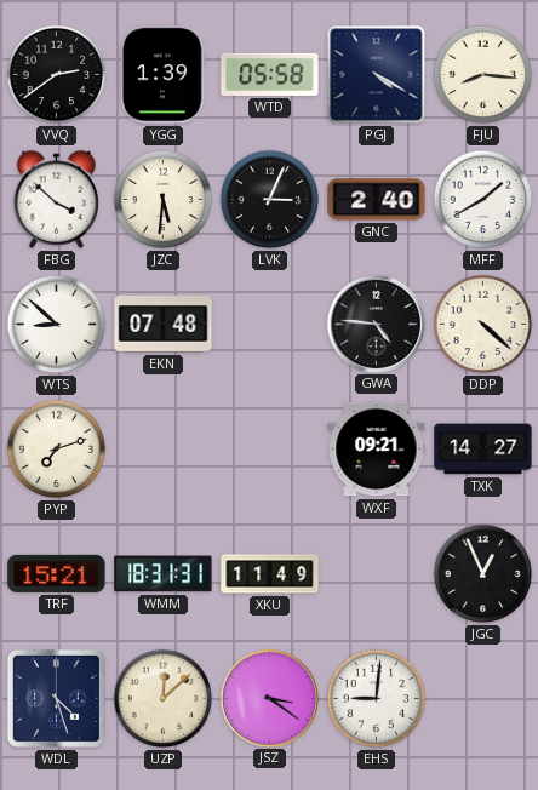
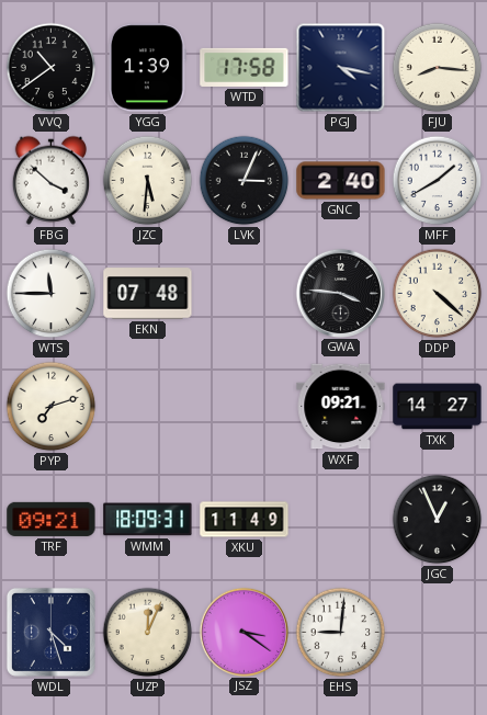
VVQ: 2:39 -> 10:39 (52, 68)
WTD: 05:58 -> 17:58 (245, 67)
PGJ: 4:20 -> 4:17 (341, 68)
WTS: 8:52 -> 11:45 (52, 294)
GWA: 4:46 -> 3:46 (340, 293)
TRF: 15:21 -> 09:21 (52, 519)
WMM: 18:31 -> 18:09 (148, 520)
UZP: 12:08 -> 12:04 (148, 633)
